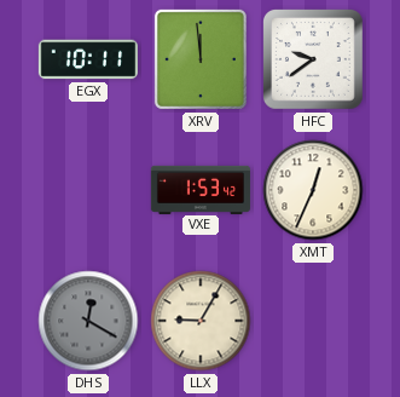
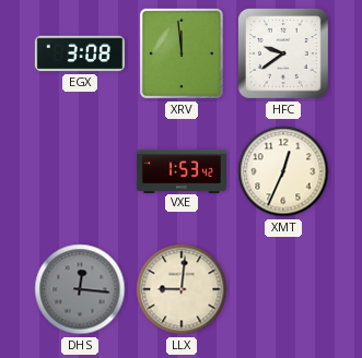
EGX: 10:11 -> 3:08 (80, 53)
DHS: 12:20 -> 12:16 (80, 289)
LLX: 9:05 -> 9:01 (182, 289)
